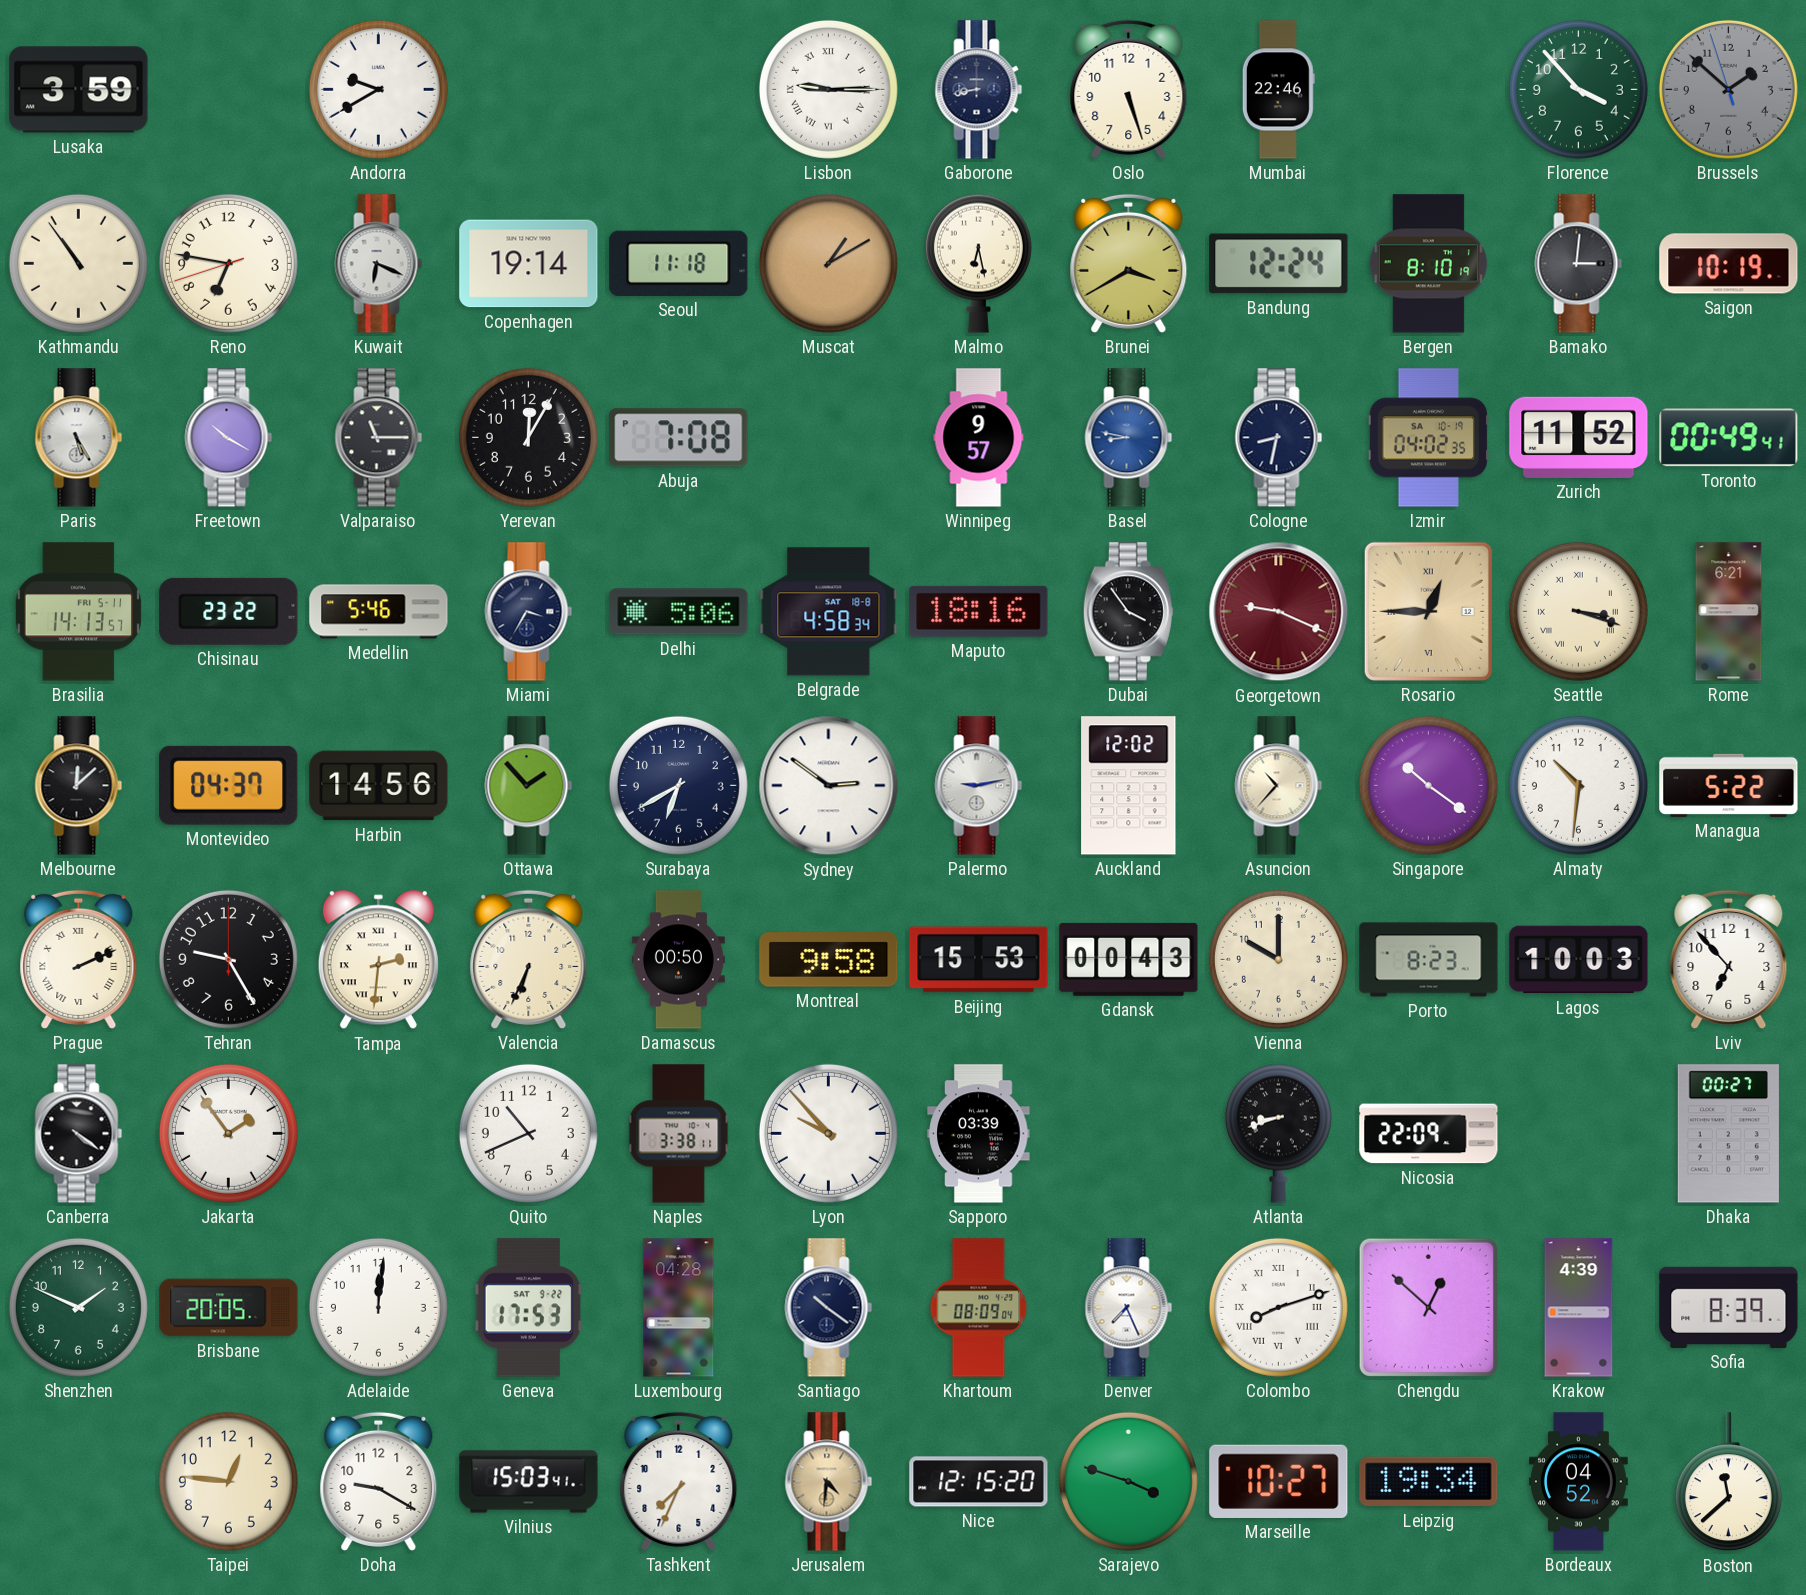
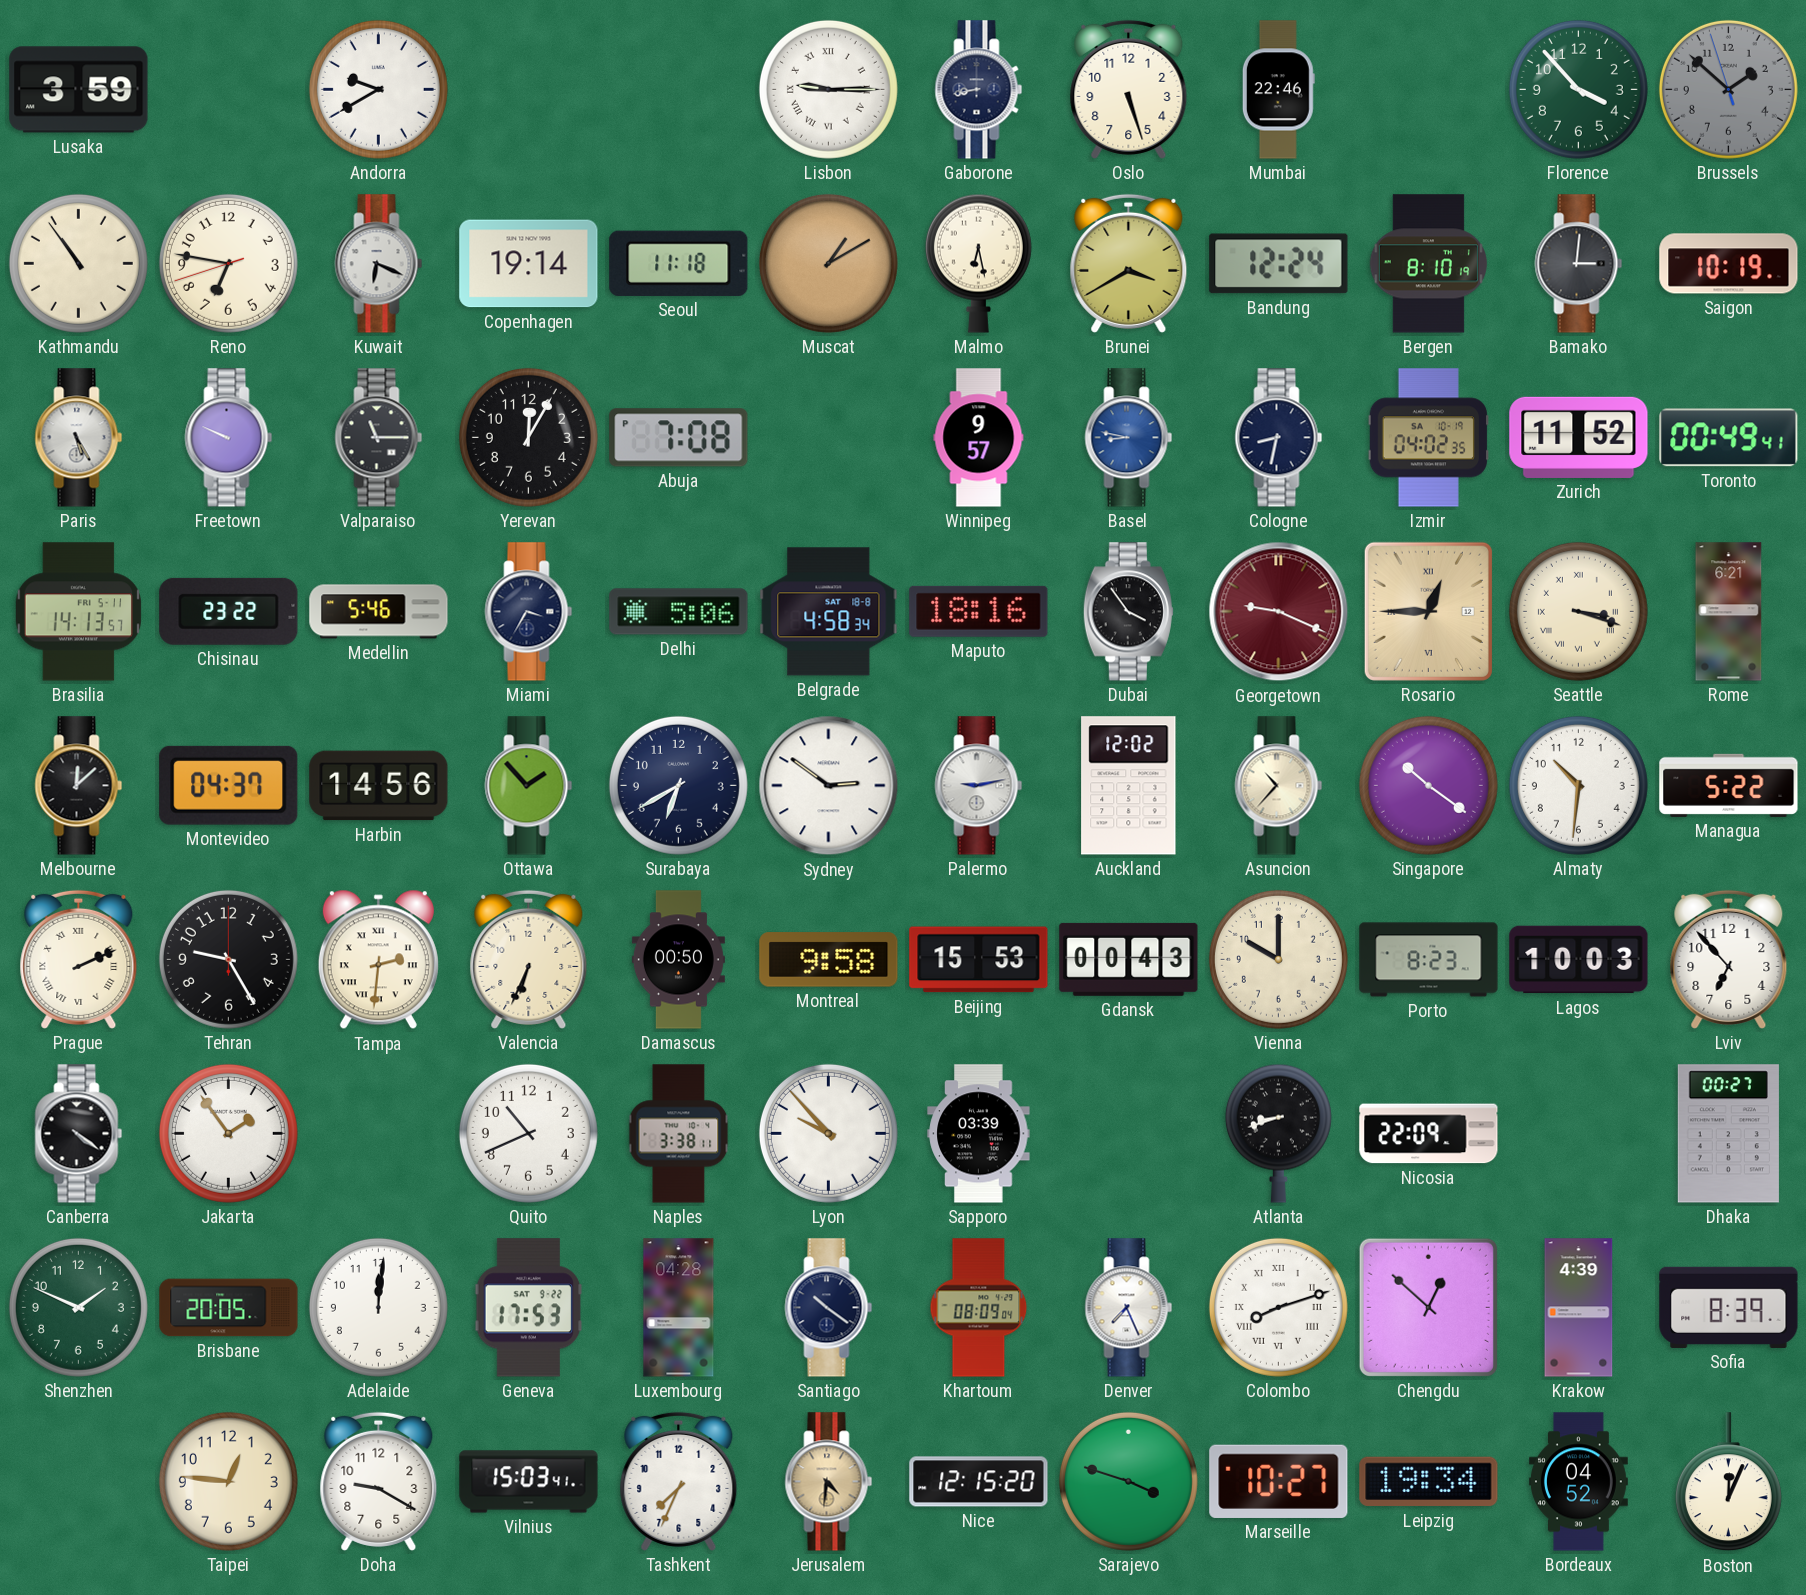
Freetown: 10:20 -> 9:49 (229, 438)
Boston: 11:38 -> 12:04 (1728, 1482)
